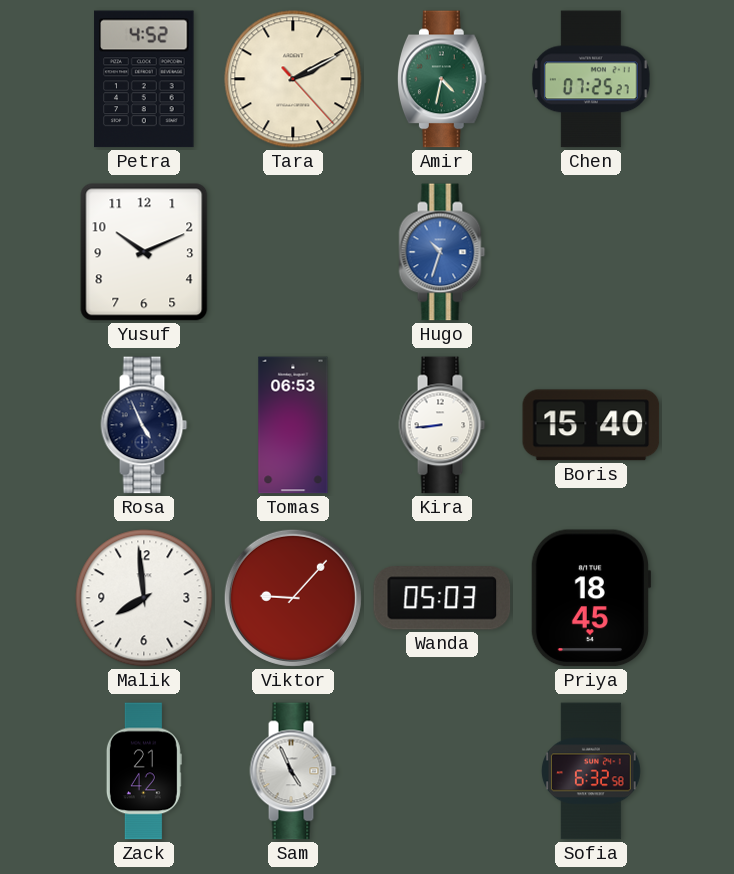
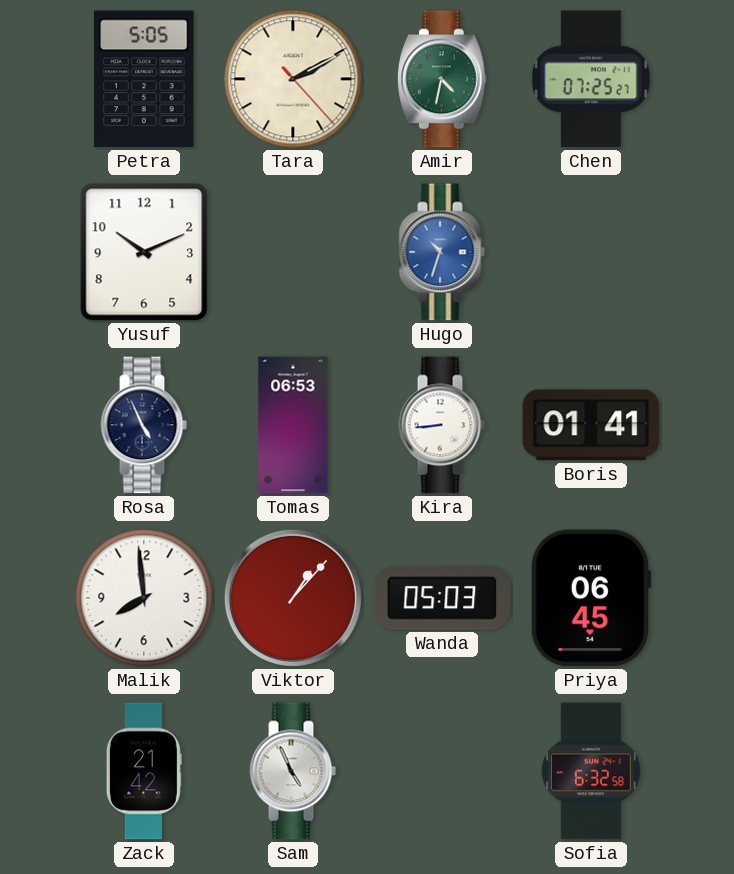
Petra: 4:52 -> 5:05 (144, 79)
Boris: 15:40 -> 01:41 (591, 425)
Viktor: 9:07 -> 1:07 (293, 598)
Priya: 18:45 -> 06:45 (591, 598)
